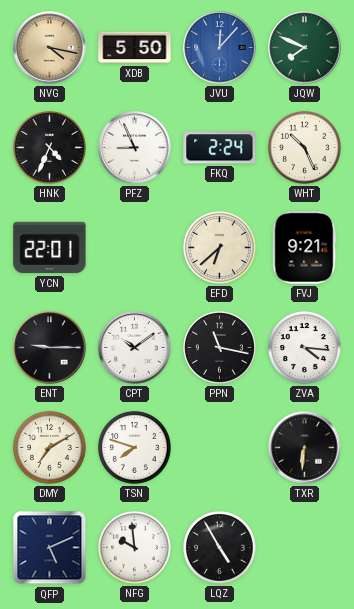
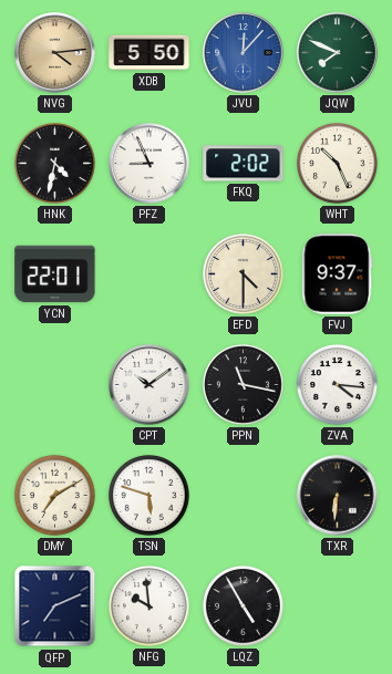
NVG: 4:17 -> 4:14 (55, 53)
HNK: 4:34 -> 4:32 (54, 163)
FKQ: 2:24 -> 2:02 (244, 164)
EFD: 6:38 -> 4:30 (243, 273)
FVJ: 9:21 -> 9:37 (338, 274)
ENT: 9:15 -> none (50, 348)
TSN: 7:48 -> 5:48 (148, 495)
QFP: 5:11 -> 7:11 (55, 606)
